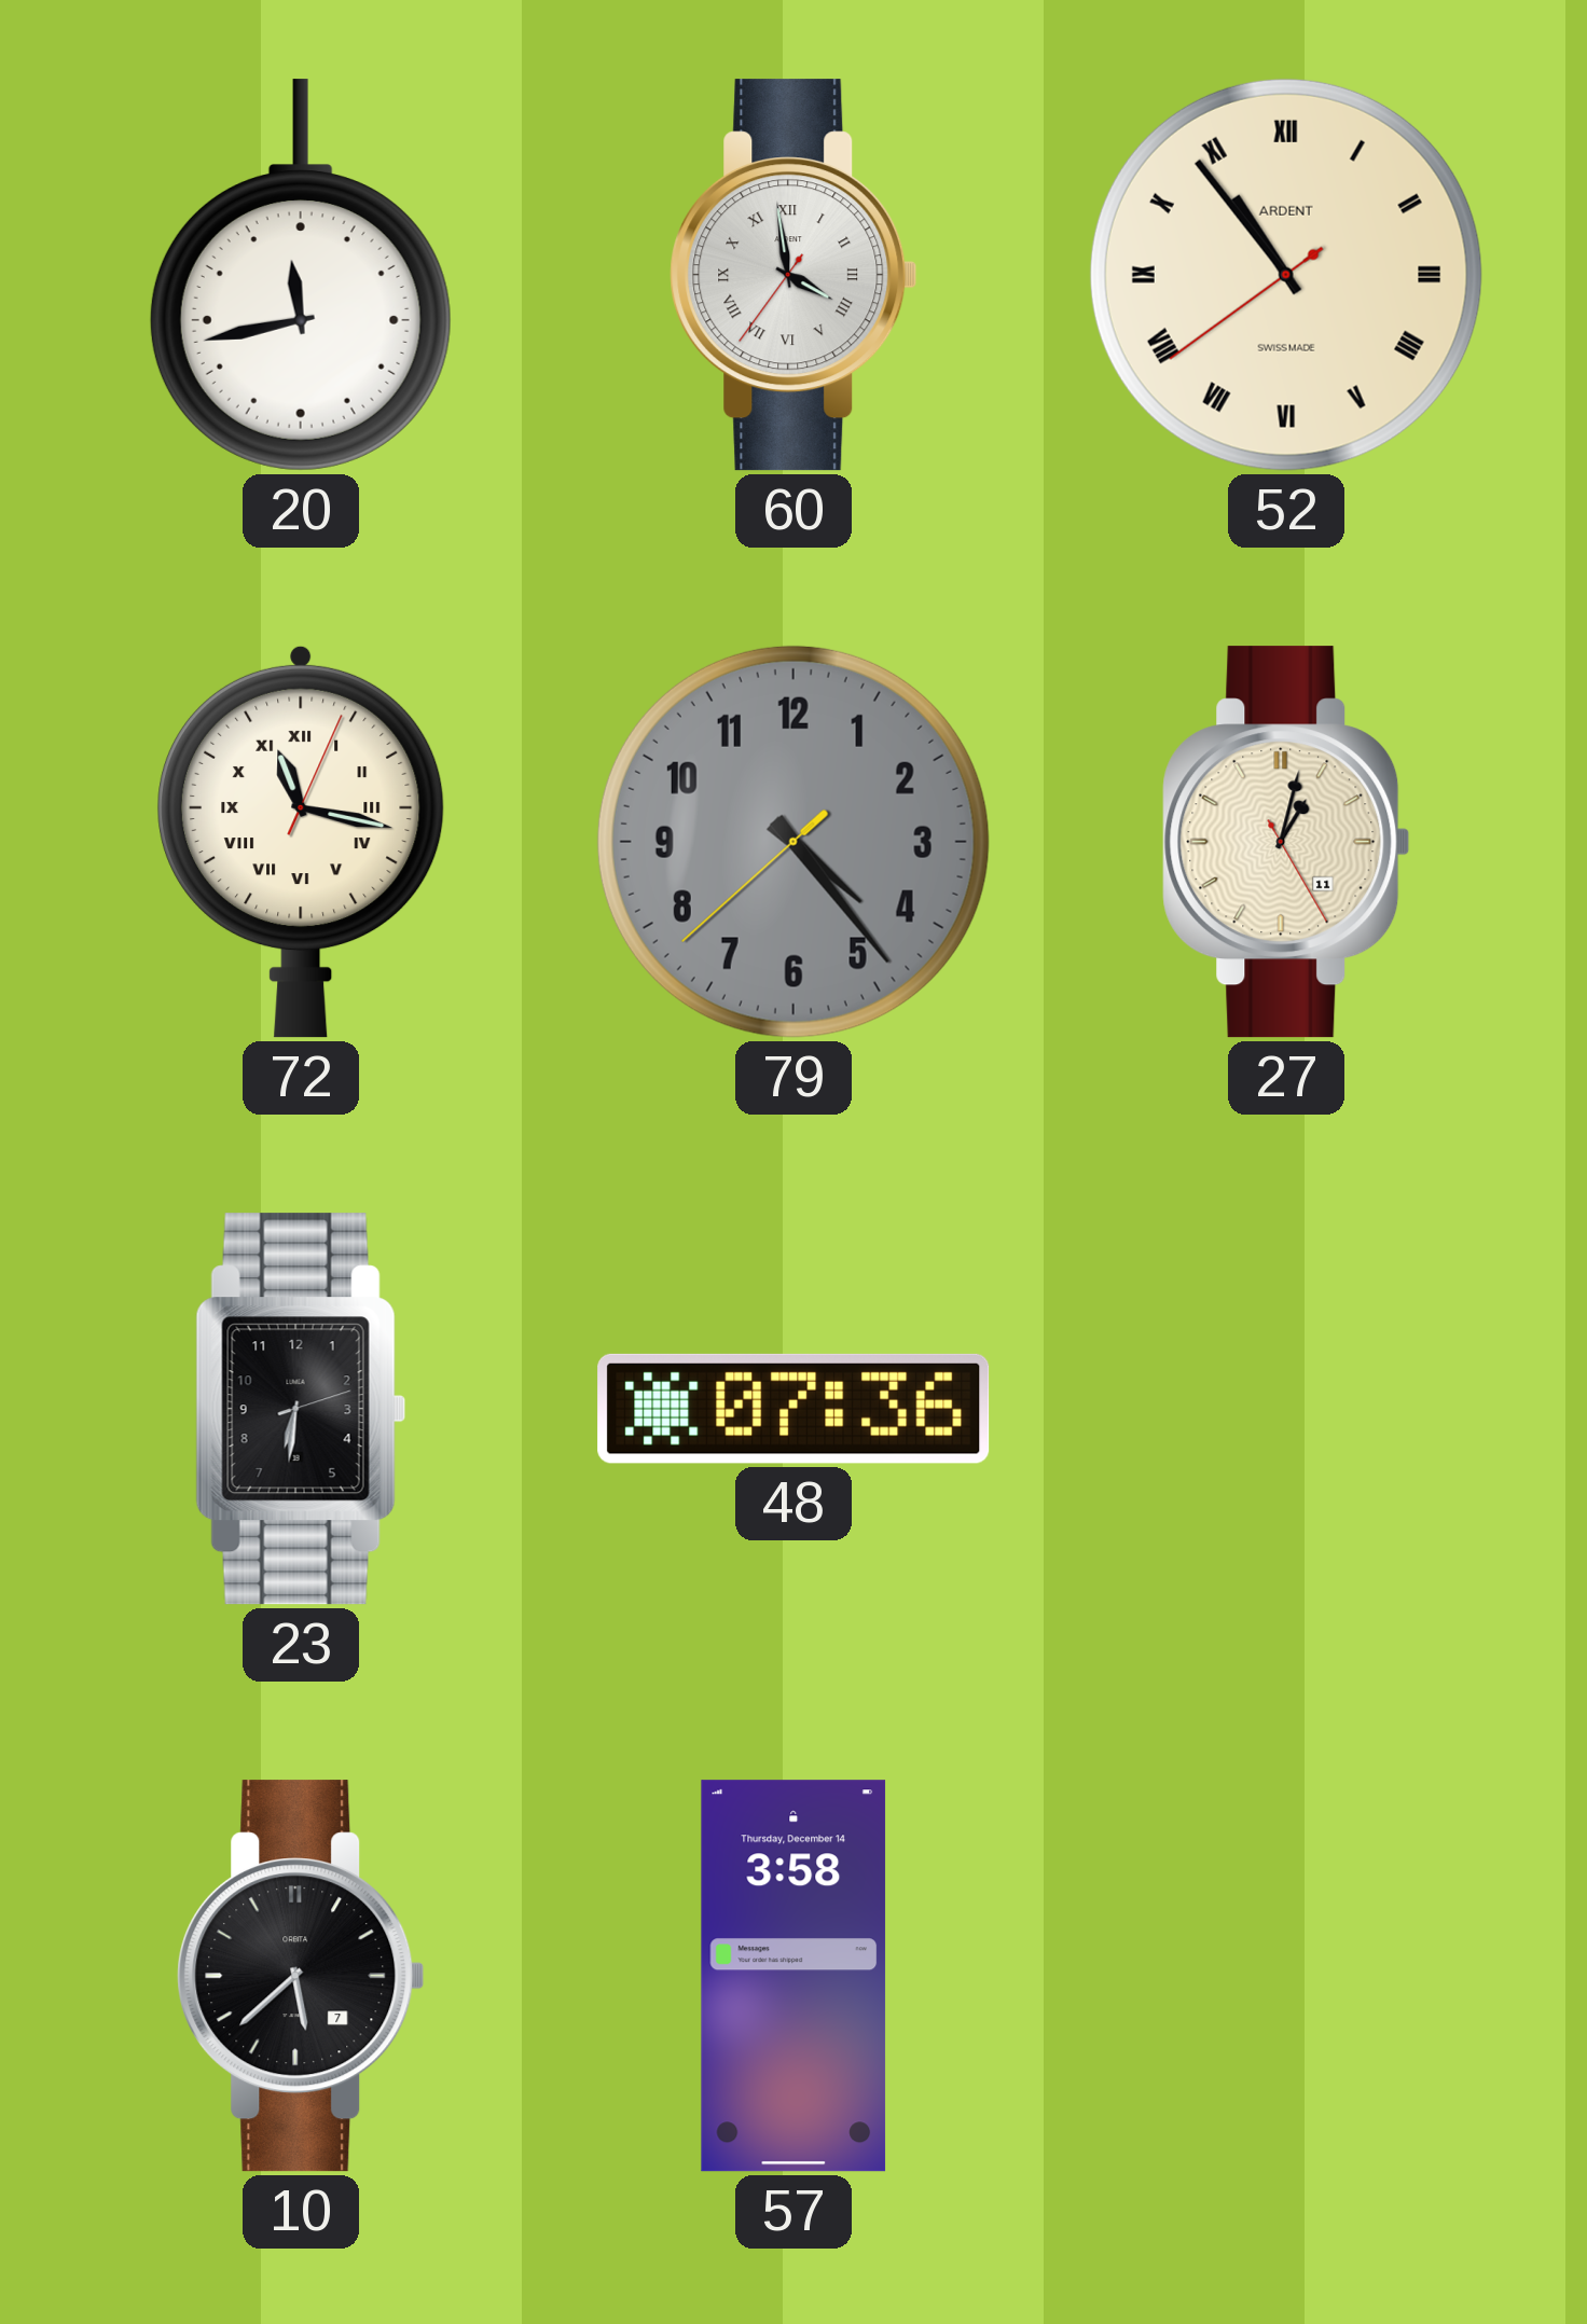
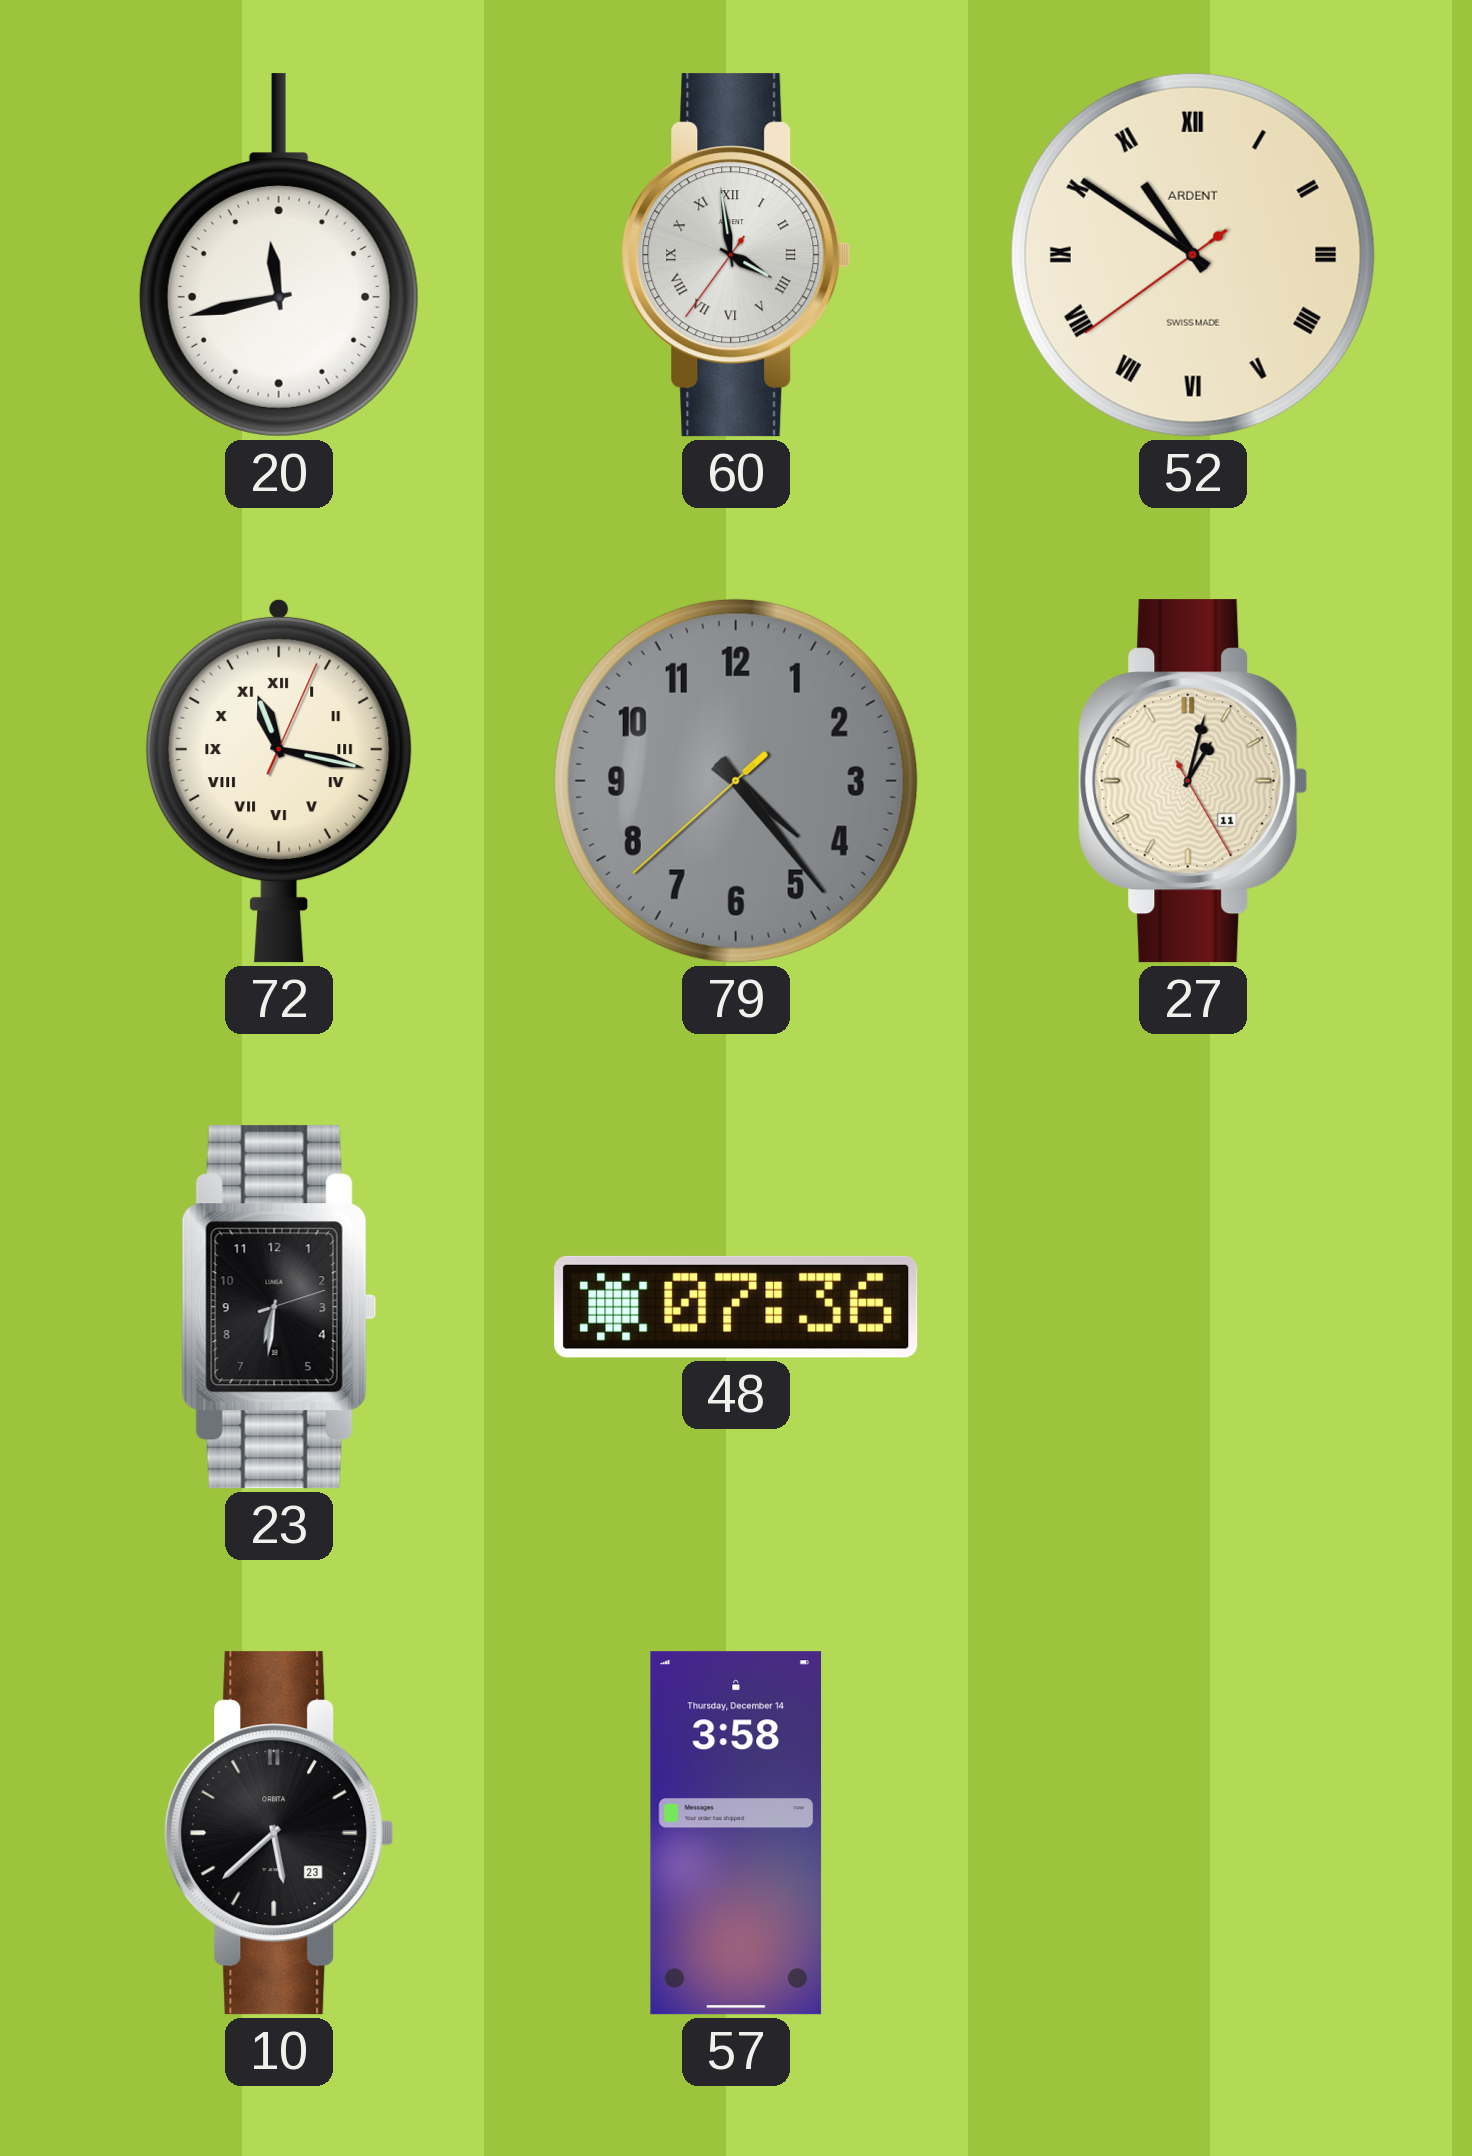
52: 10:53 -> 10:50 (1193, 255)
10 date: 7 -> 23 (279, 1833)
